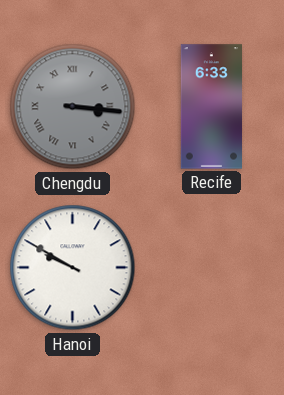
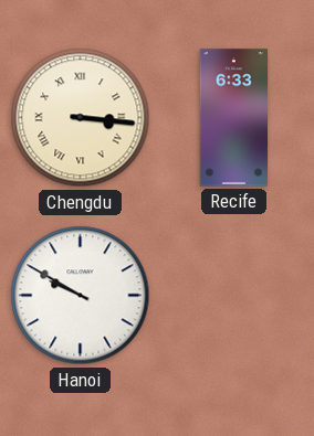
Chengdu dial: grey -> cream (81, 118)
